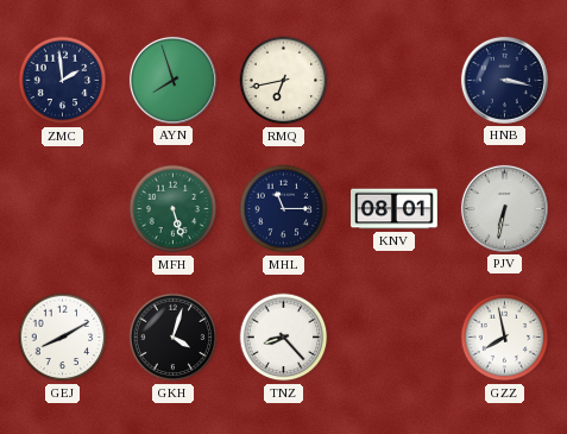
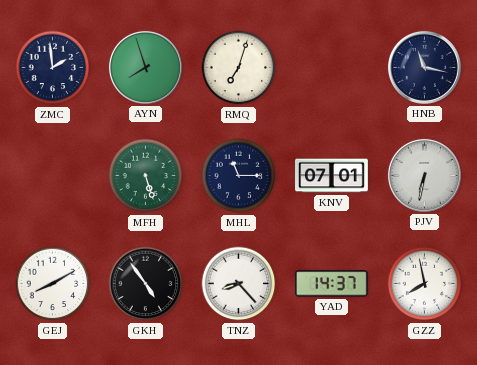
RMQ: 6:43 -> 7:03 (239, 68)
HNB: 3:17 -> 11:17 (424, 67)
KNV: 08:01 -> 07:01 (332, 176)
GKH: 4:03 -> 4:54 (146, 284)
YAD: none -> 14:37 (332, 284)
